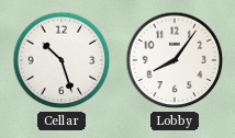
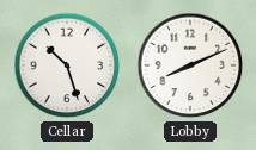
Lobby: 8:06 -> 8:11 (190, 65)
